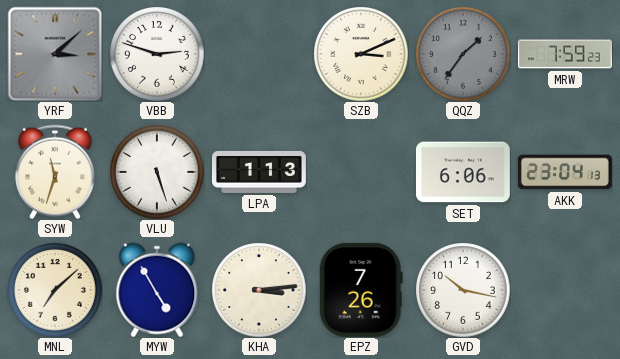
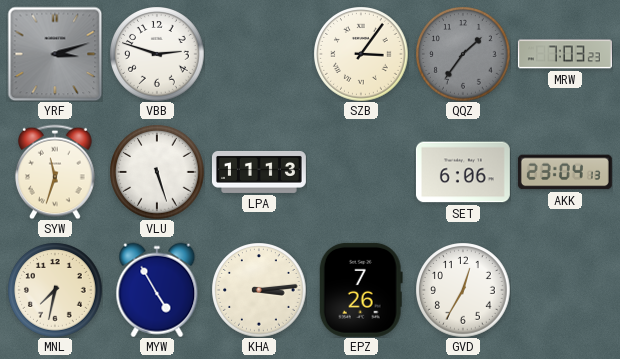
YRF: 3:08 -> 3:12 (55, 54)
SZB: 3:11 -> 3:06 (361, 54)
MRW: 7:59 -> 7:03 (565, 54)
LPA: 1:13 -> 11:13 (259, 172)
MNL: 7:08 -> 7:32 (55, 290)
GVD: 10:17 -> 12:35 (463, 290)
